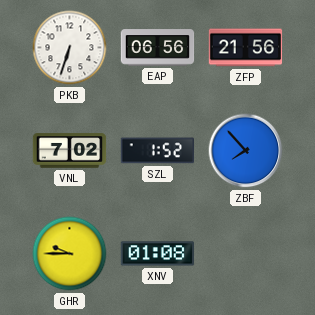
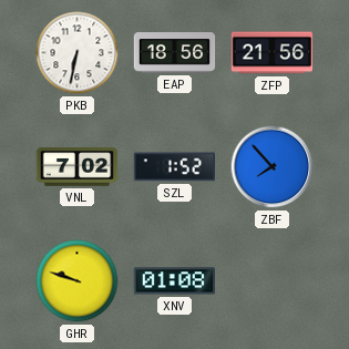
PKB: 6:33 -> 6:32 (78, 53)
EAP: 06:56 -> 18:56 (175, 53)
GHR: 9:45 -> 9:48 (78, 281)
